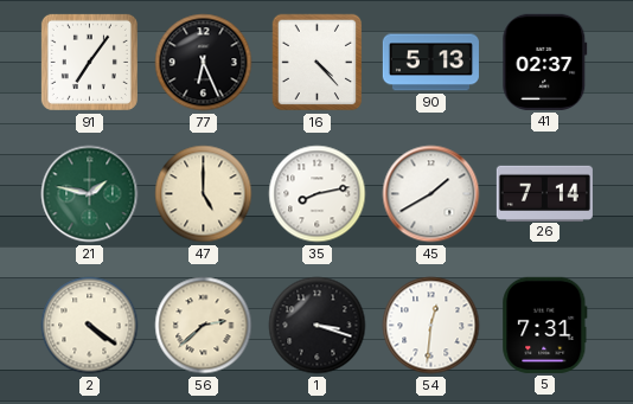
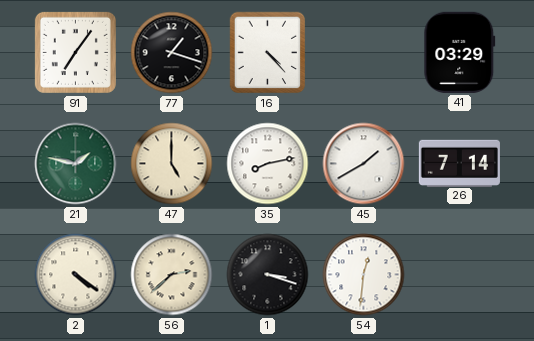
77: 6:26 -> 1:18 (172, 53)
90: 5:13 -> none (430, 63)
41: 02:37 -> 03:29 (460, 52)
5: 7:31 -> none (545, 325)
